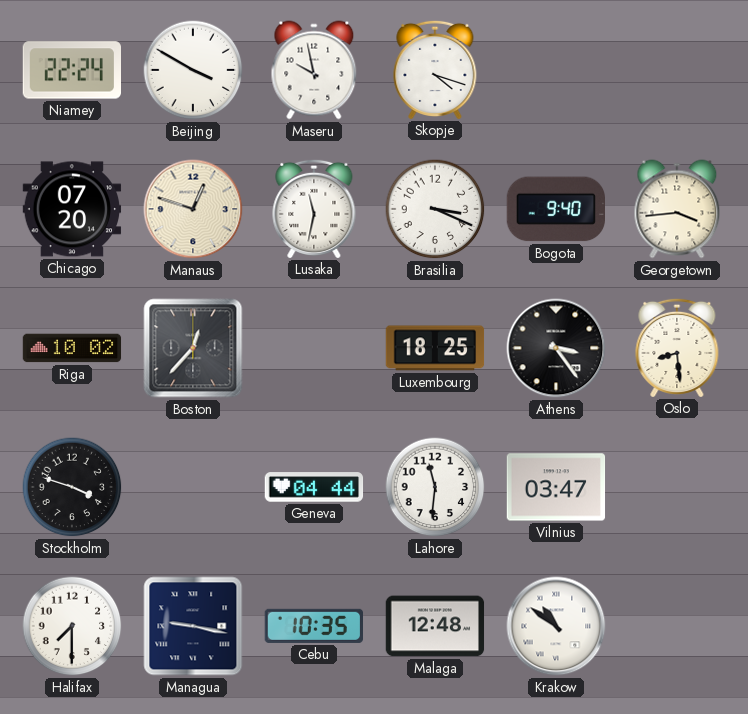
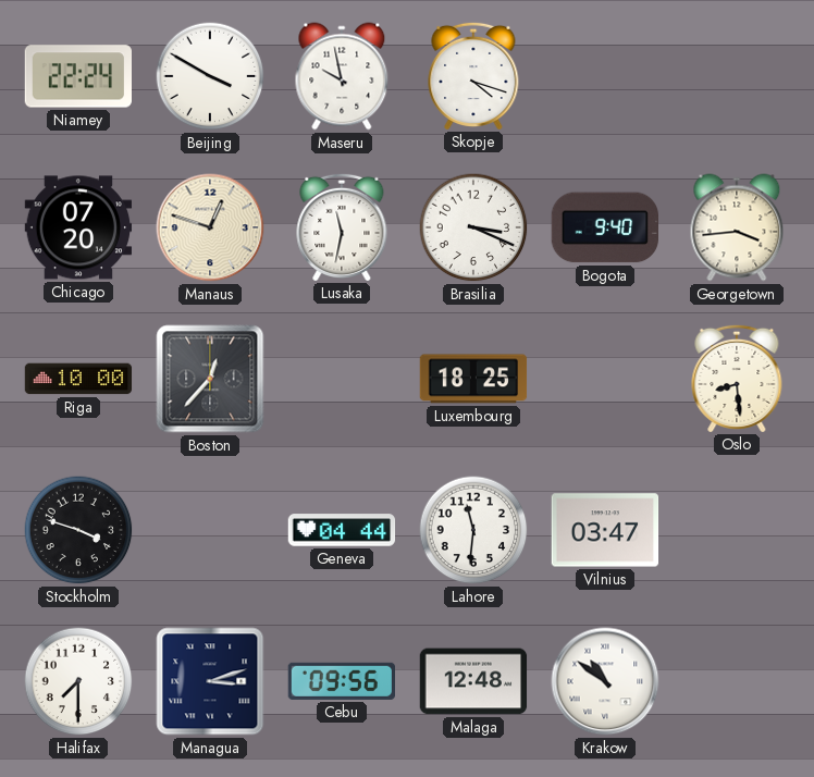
Riga: 10:02 -> 10:00 (78, 379)
Athens: 3:24 -> none (556, 348)
Managua: 9:17 -> 3:12 (210, 681)
Cebu: 10:35 -> 09:56 (341, 681)
